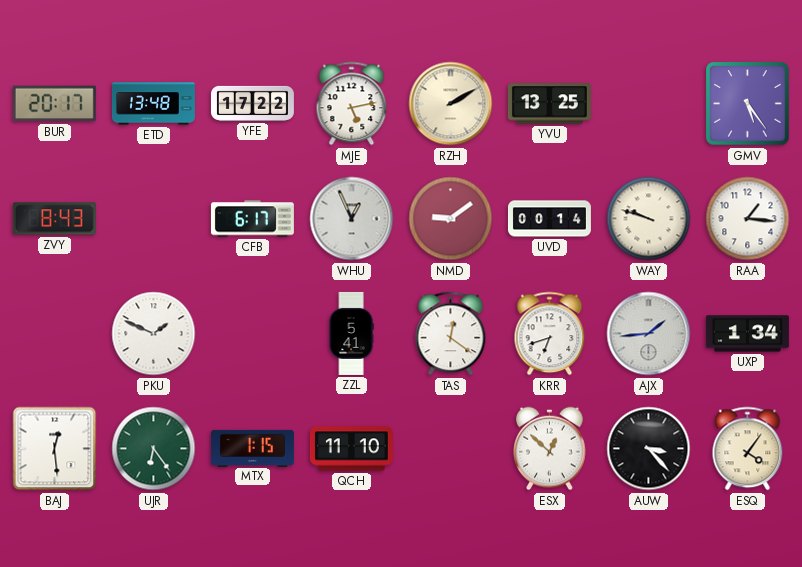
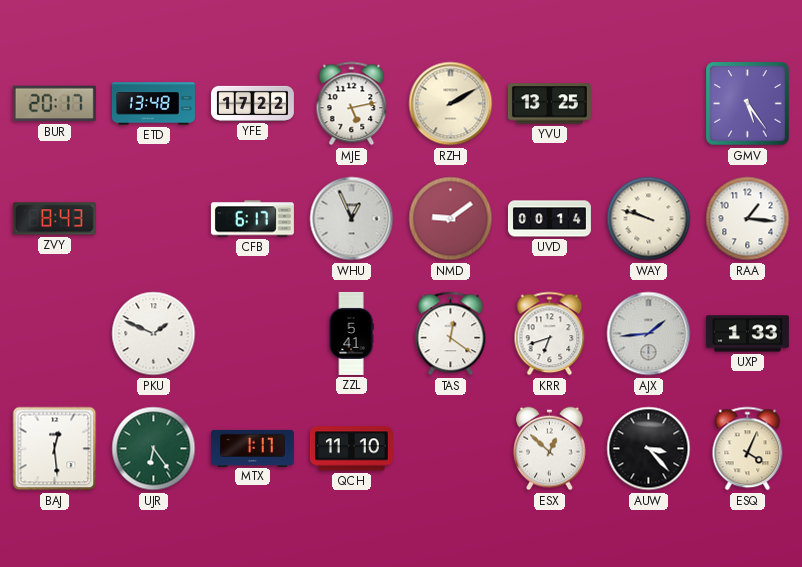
UXP: 1:34 -> 1:33 (747, 334)
MTX: 1:15 -> 1:17 (252, 448)
ESQ: 4:06 -> 4:04 (748, 449)
